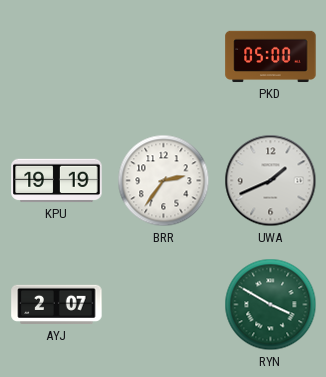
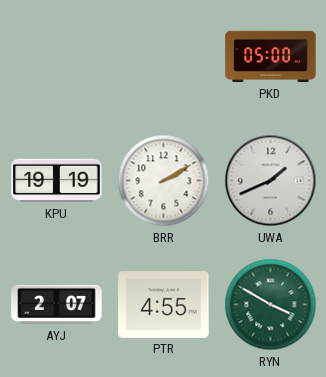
BRR: 2:36 -> 2:10 (164, 181)
PTR: none -> 4:55 (164, 305)
